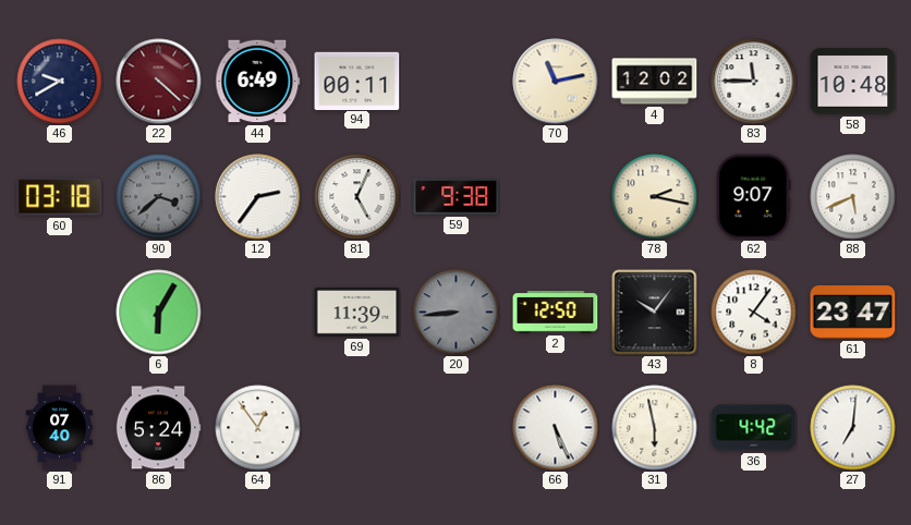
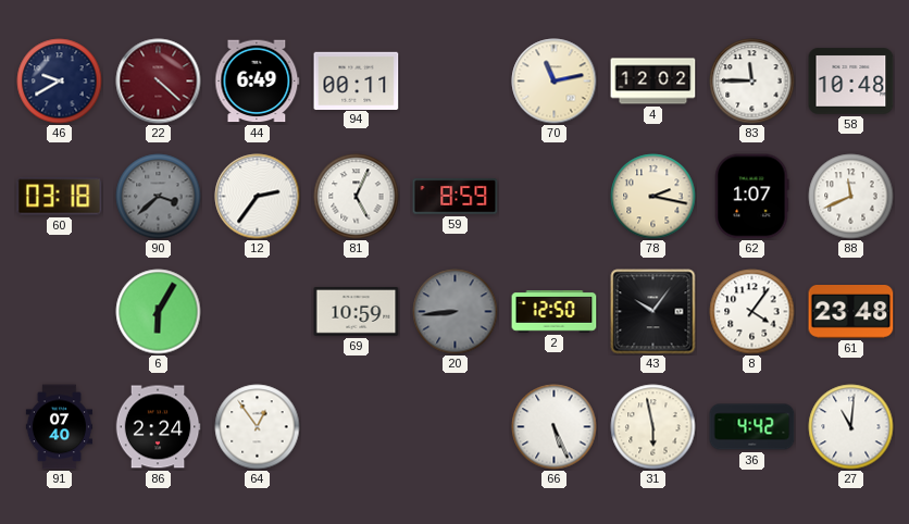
59: 9:38 -> 8:59 (456, 197)
62: 9:07 -> 1:07 (752, 197)
88: 5:41 -> 11:41 (851, 197)
69: 11:39 -> 10:59 (357, 312)
61: 23:47 -> 23:48 (851, 312)
86: 5:24 -> 2:24 (158, 427)
27: 7:01 -> 11:01 (851, 427)
